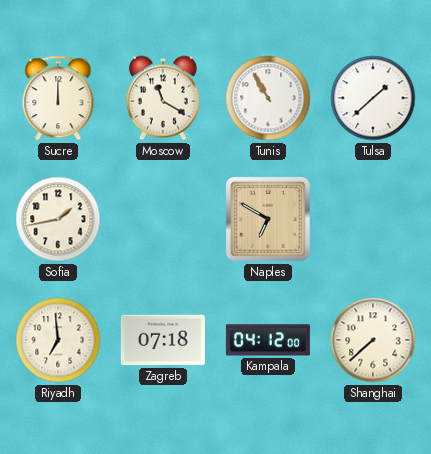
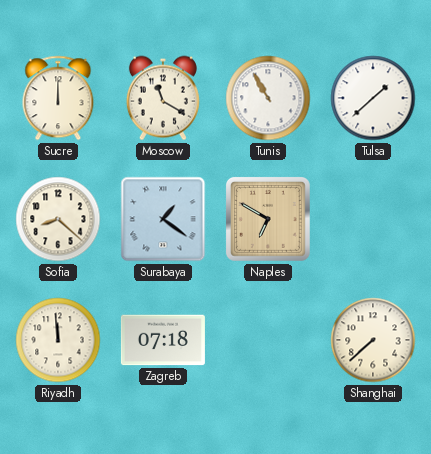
Sofia: 1:43 -> 8:22 (58, 219)
Surabaya: none -> 1:21 (163, 219)
Riyadh: 6:59 -> 11:59 (58, 340)
Kampala: 04:12 -> none (268, 340)
